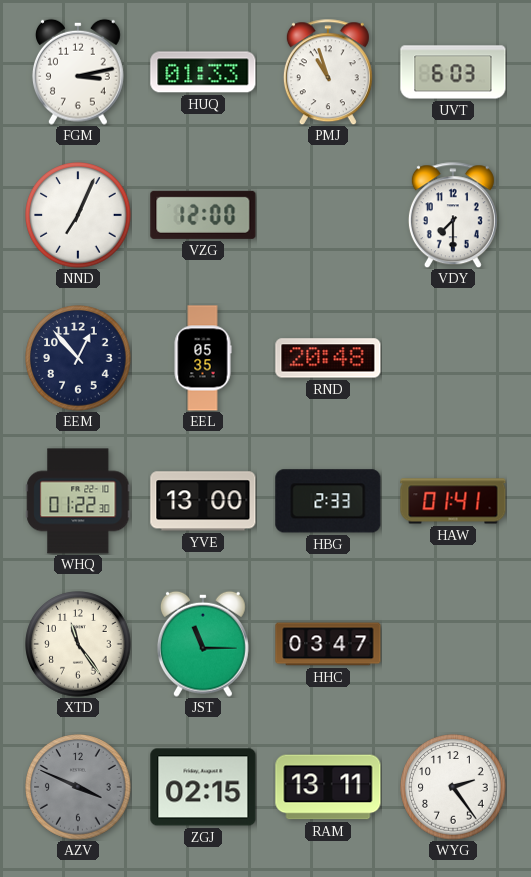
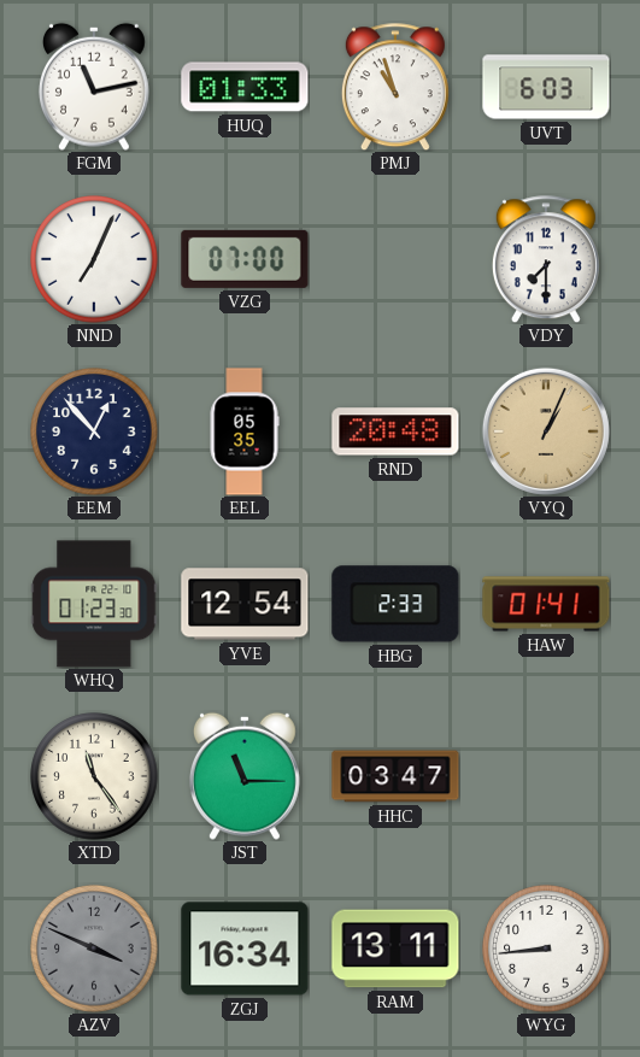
FGM: 3:13 -> 11:13 (94, 87)
VZG: 12:00 -> 07:00 (245, 259)
VYQ: none -> 1:04 (546, 431)
WHQ: 01:22 -> 01:23 (94, 604)
YVE: 13:00 -> 12:54 (245, 604)
ZGJ: 02:15 -> 16:34 (245, 949)
WYG: 2:24 -> 8:44 (546, 949)
